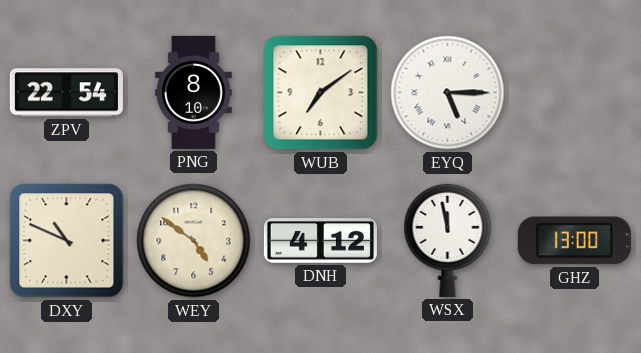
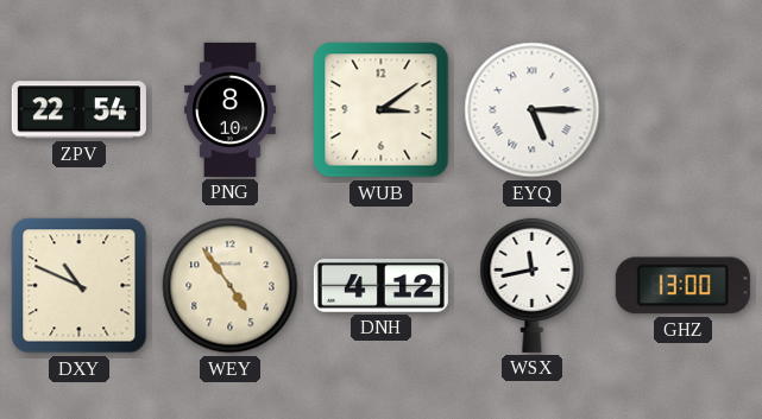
WUB: 7:09 -> 3:09 (382, 110)
WEY: 4:51 -> 4:54 (231, 286)
WSX: 11:58 -> 11:43 (533, 285)
